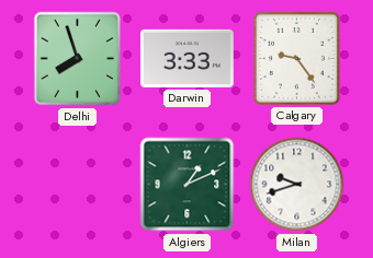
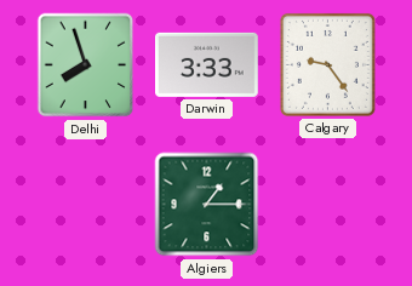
Algiers: 1:11 -> 1:15 (207, 205)
Milan: 9:42 -> none (297, 185)
